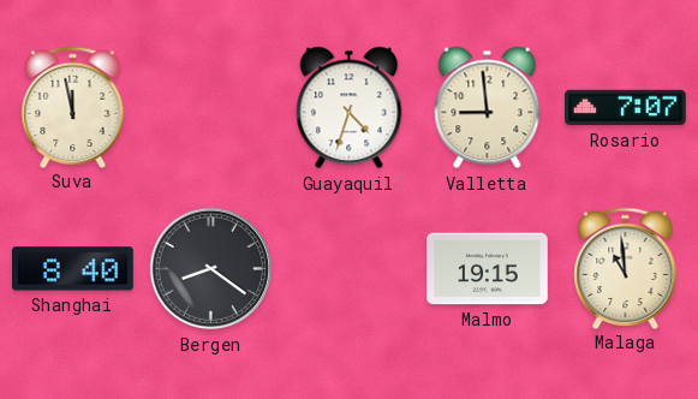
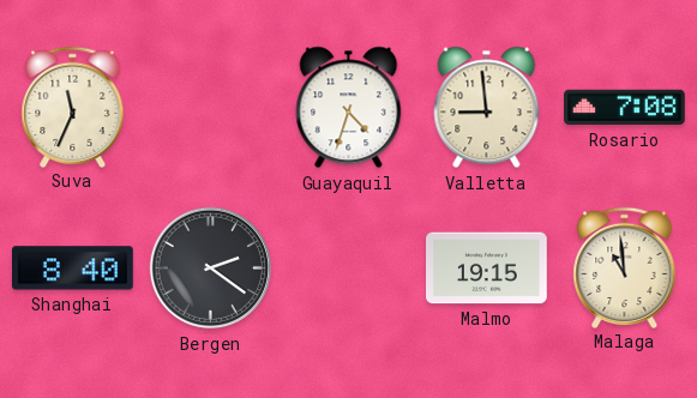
Suva: 11:58 -> 11:34 (73, 107)
Rosario: 7:07 -> 7:08 (625, 108)
Bergen: 8:21 -> 2:21 (211, 269)
